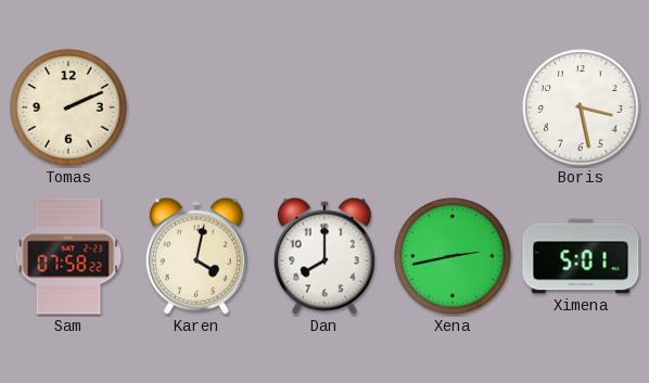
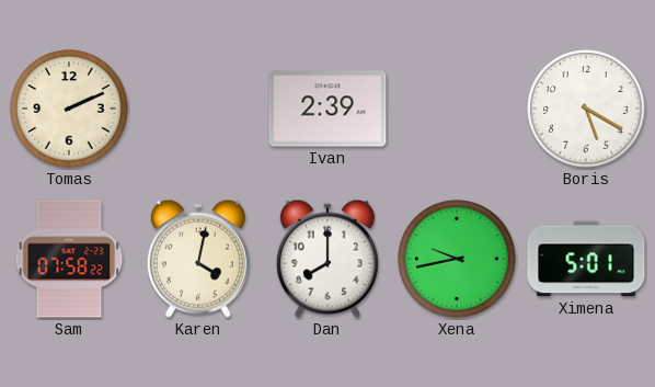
Ivan: none -> 2:39 (327, 109)
Boris: 3:28 -> 5:20 (586, 109)
Xena: 2:43 -> 9:43 (457, 259)
